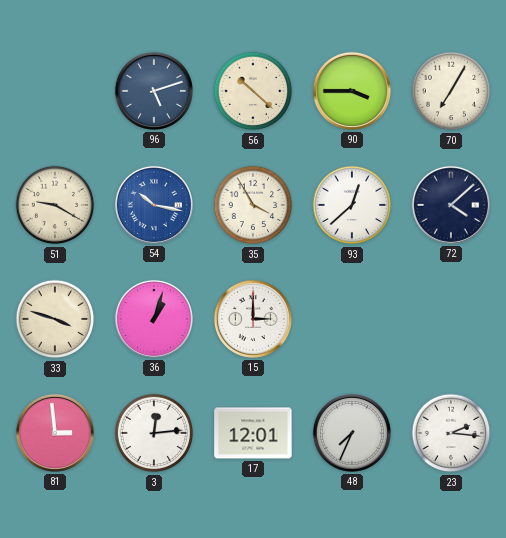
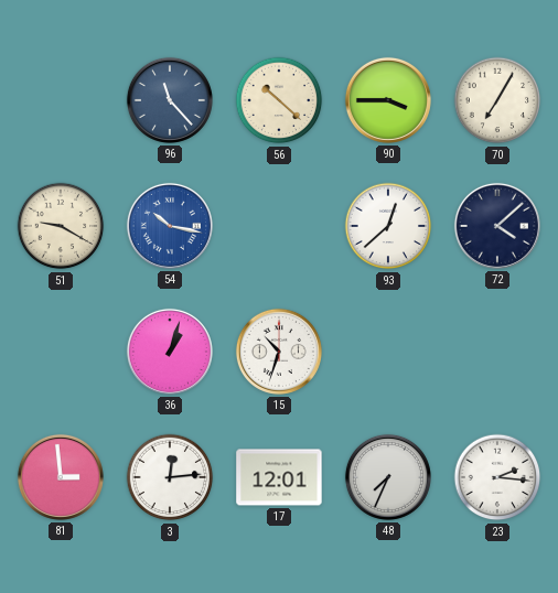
96: 5:12 -> 11:23 (170, 100)
35: 3:55 -> none (253, 205)
33: 3:48 -> none (55, 319)
15: 3:00 -> 10:33 (279, 352)
